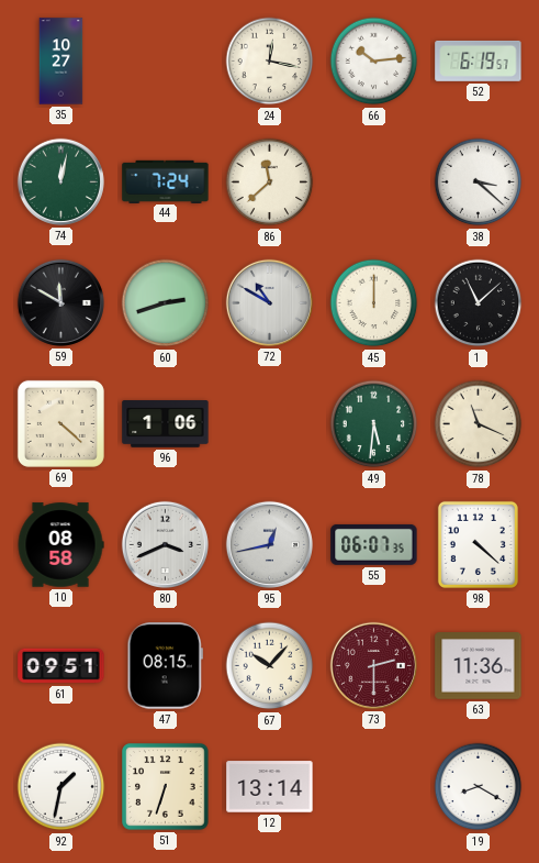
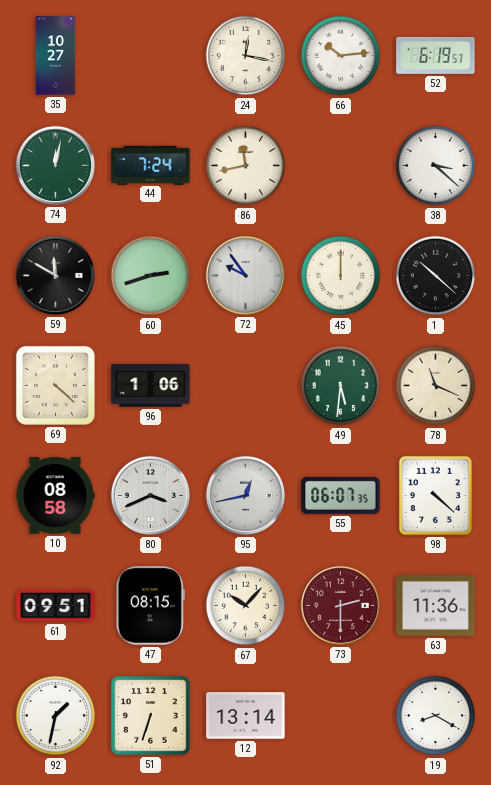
86: 11:38 -> 11:43 (246, 166)
72: 10:50 -> 9:54 (245, 275)
1: 11:08 -> 10:22 (436, 276)
